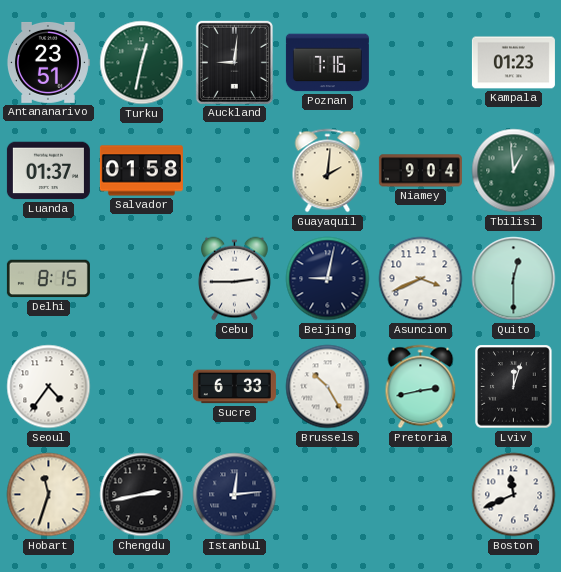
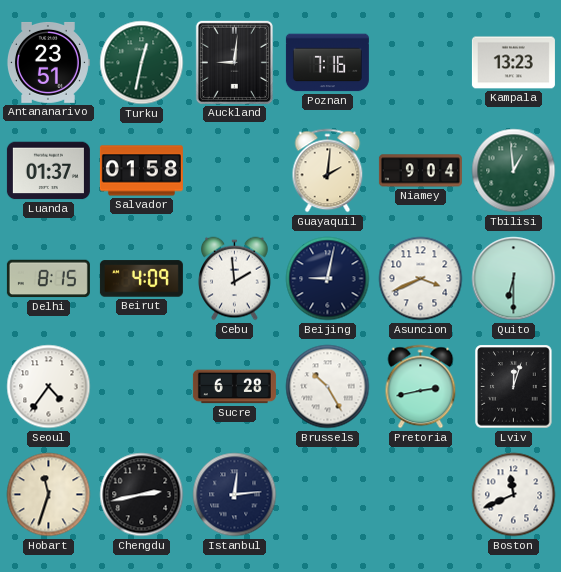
Kampala: 01:23 -> 13:23 (513, 63)
Beirut: none -> 4:09 (141, 279)
Cebu: 2:45 -> 1:59 (235, 279)
Quito: 12:30 -> 6:30 (514, 279)
Sucre: 6:33 -> 6:28 (234, 387)
